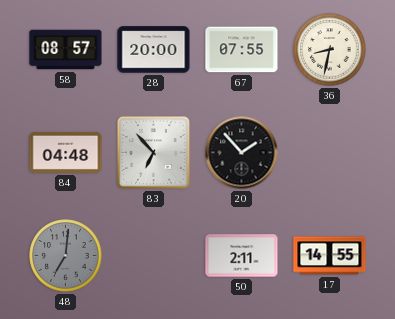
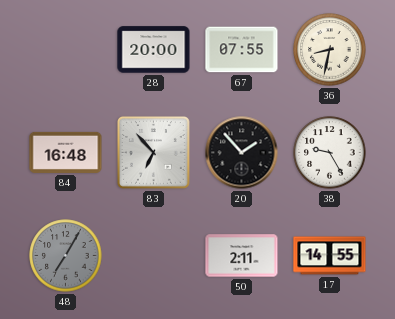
58: 08:57 -> none (66, 50)
84: 04:48 -> 16:48 (66, 152)
38: none -> 9:25 (330, 153)
48: 7:01 -> 7:05 (66, 256)
